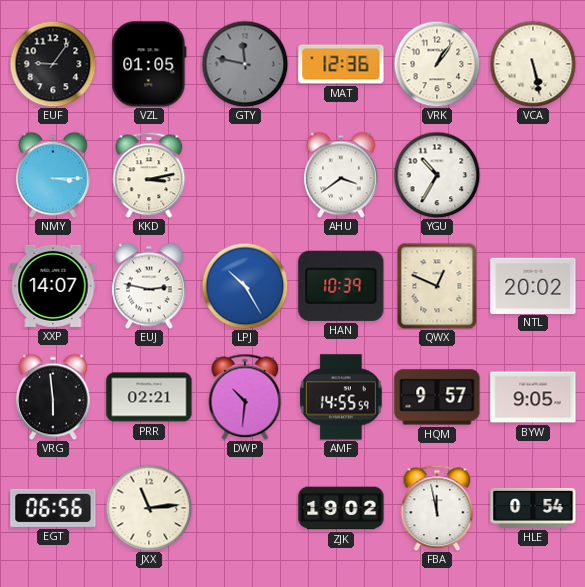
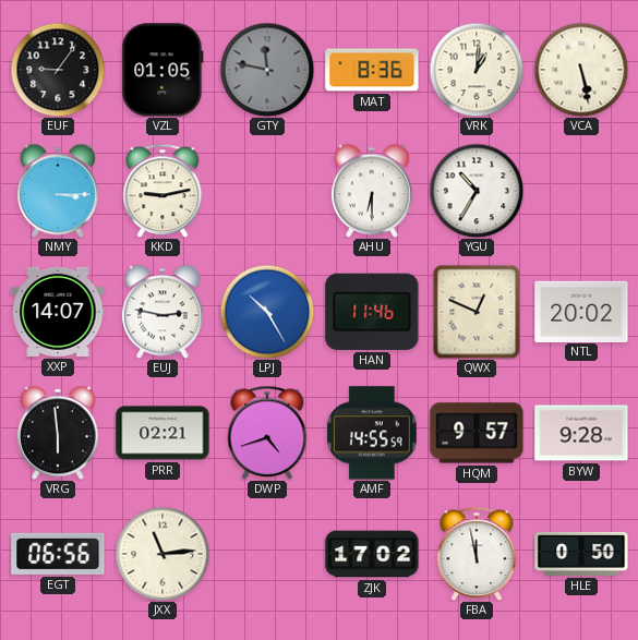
MAT: 12:36 -> 8:36 (372, 70)
VRK: 1:06 -> 1:01 (477, 70)
KKD: 3:13 -> 9:13 (162, 191)
AHU: 3:39 -> 6:30 (373, 191)
HAN: 10:39 -> 11:46 (372, 312)
DWP: 10:31 -> 4:42 (267, 433)
BYW: 9:05 -> 9:28 (581, 433)
ZJK: 19:02 -> 17:02 (372, 554)
HLE: 0:54 -> 0:50 (581, 554)
